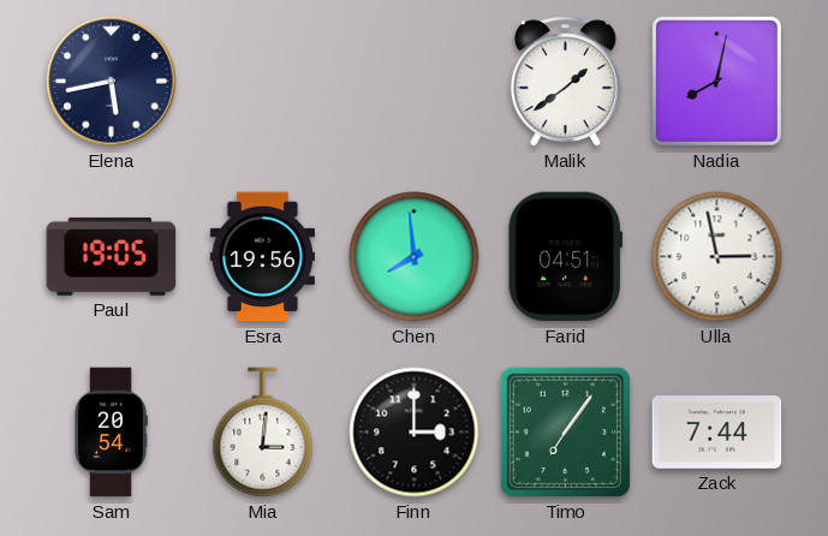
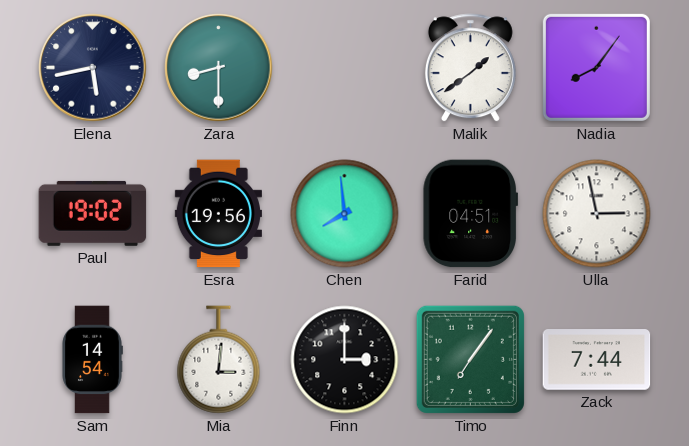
Zara: none -> 8:30 (219, 68)
Nadia: 8:02 -> 8:06 (596, 67)
Paul: 19:05 -> 19:02 (93, 213)
Sam: 20:54 -> 14:54 (92, 360)
